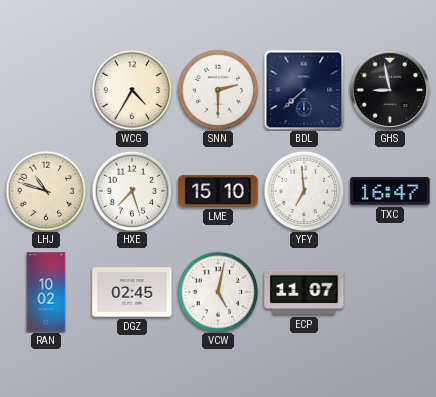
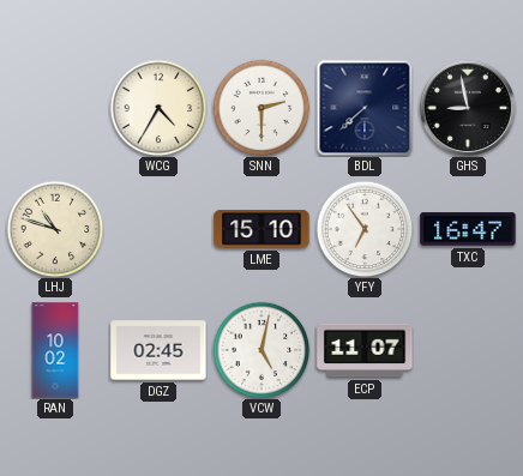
HXE: 7:27 -> none (132, 191)
YFY: 6:59 -> 6:54 (365, 229)
